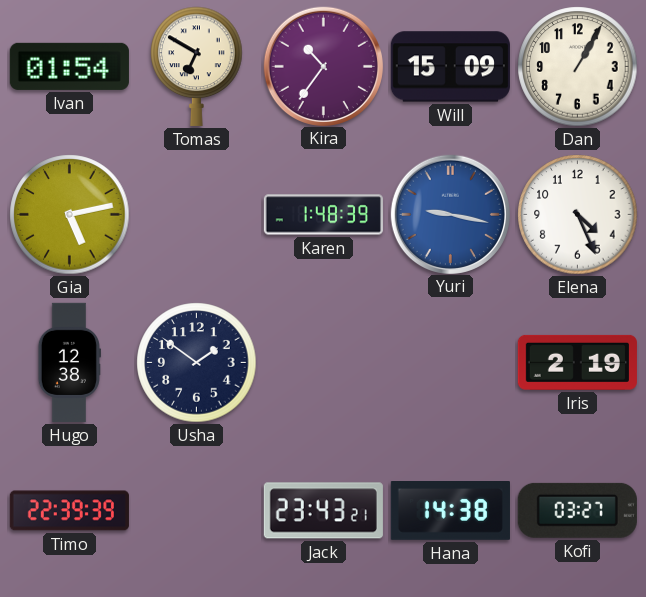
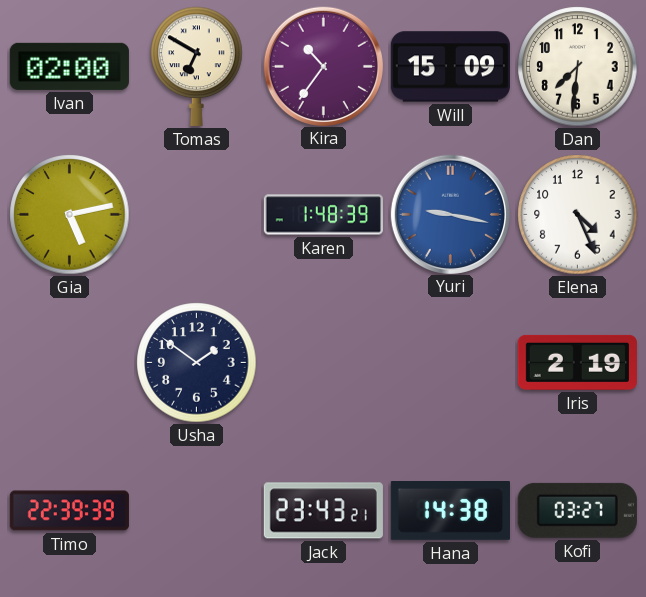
Ivan: 01:54 -> 02:00 (69, 66)
Dan: 1:05 -> 7:31 (578, 67)
Hugo: 12:38 -> none (69, 362)
